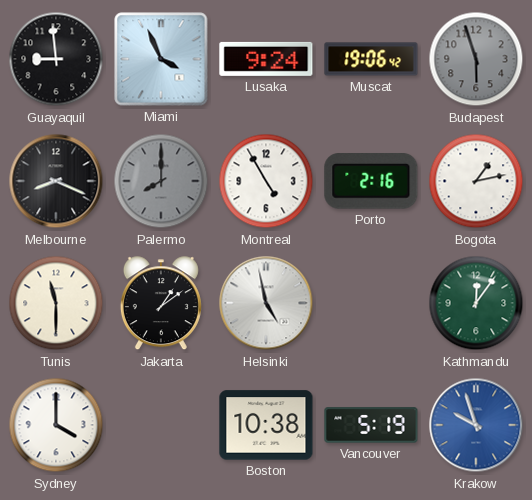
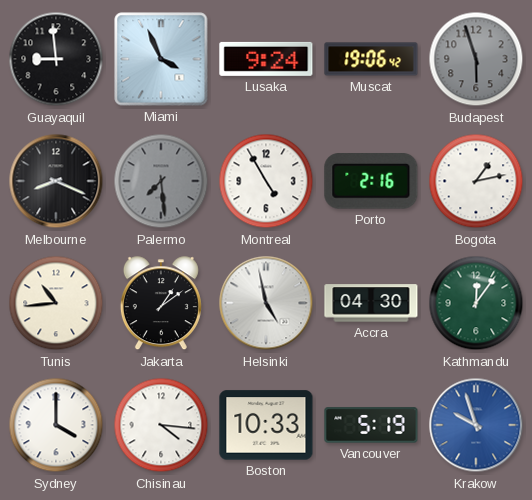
Palermo: 8:00 -> 7:29 (161, 181)
Tunis: 11:30 -> 10:44 (56, 303)
Accra: none -> 04:30 (371, 303)
Chisinau: none -> 4:16 (161, 425)
Boston: 10:38 -> 10:33 (266, 425)
